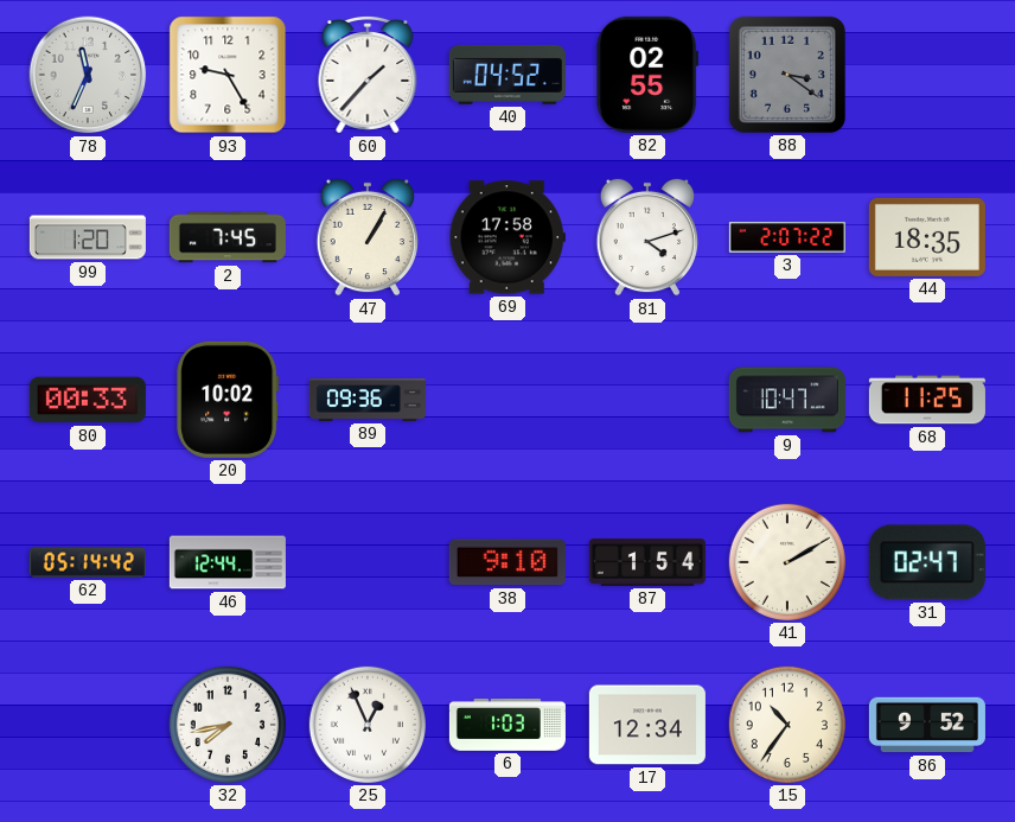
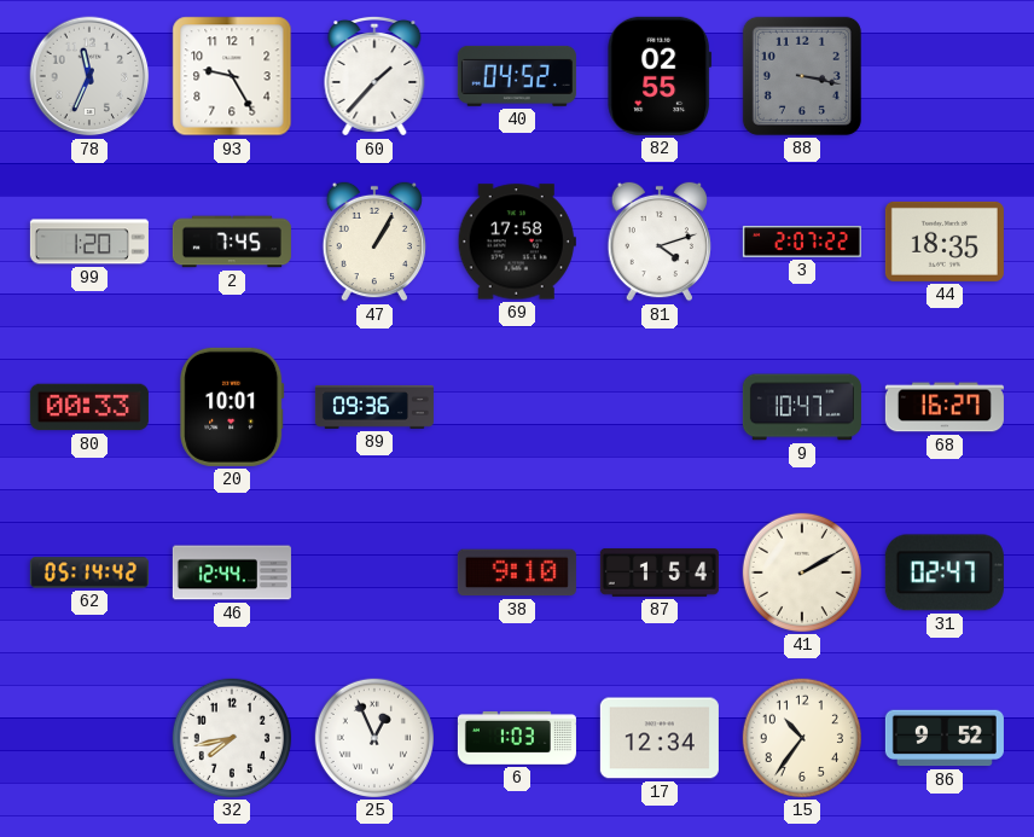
88: 3:21 -> 3:17 (802, 76)
20: 10:02 -> 10:01 (232, 407)
68: 11:25 -> 16:27 (945, 407)
